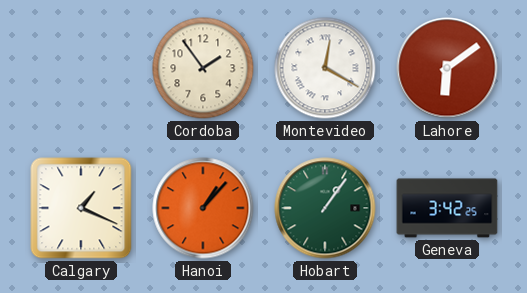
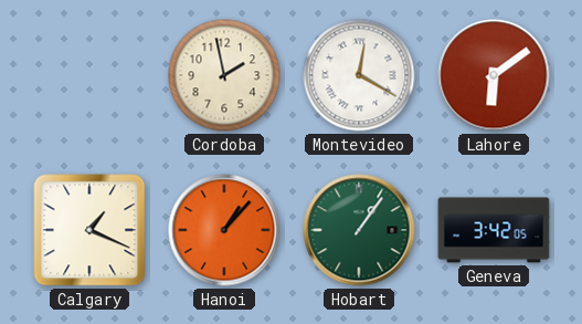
Cordoba: 1:54 -> 1:58 (224, 75)
Geneva: 3:42:25 -> 3:42:05 (494, 230)
